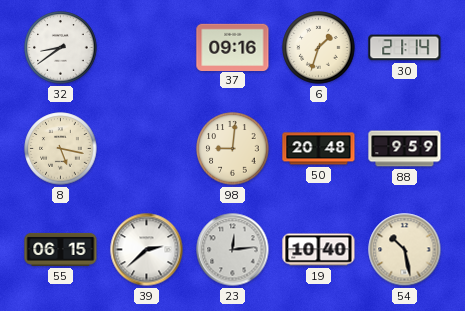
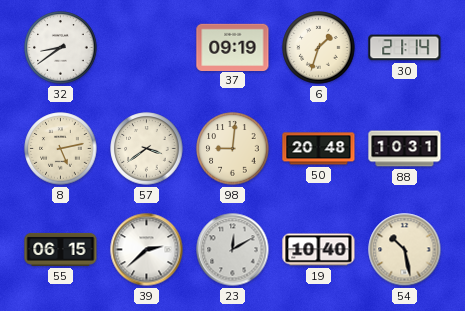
37: 09:16 -> 09:19 (233, 47)
8: 5:17 -> 5:13 (61, 149)
57: none -> 3:39 (147, 149)
88: 9:59 -> 10:31 (405, 149)
23: 12:14 -> 12:10 (233, 250)
